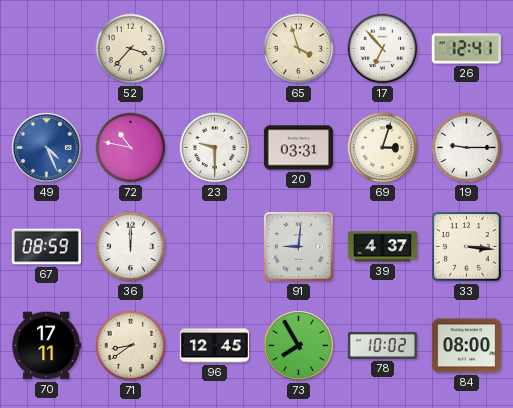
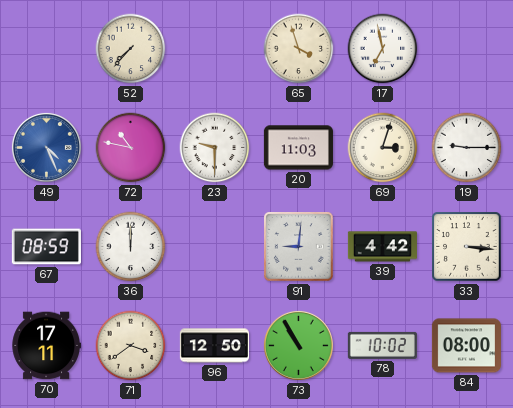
52: 3:37 -> 7:37 (131, 49)
17: 6:53 -> 6:58 (383, 49)
26: 12:41 -> none (466, 49)
20: 03:31 -> 11:03 (298, 148)
39: 4:37 -> 4:42 (382, 247)
71: 8:39 -> 3:39 (131, 346)
96: 12:45 -> 12:50 (214, 346)
73: 7:55 -> 10:55 (298, 345)
